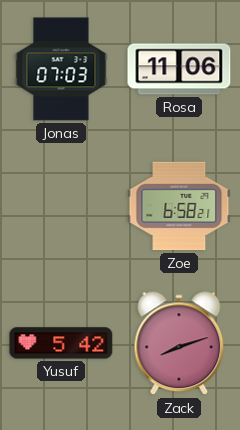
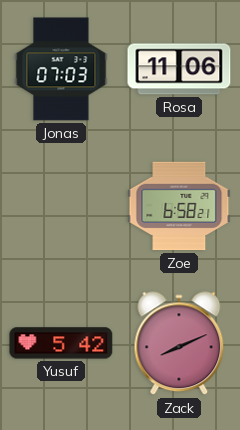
Zack: 8:12 -> 8:11 (179, 344)
